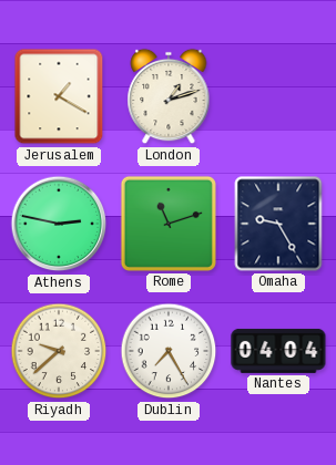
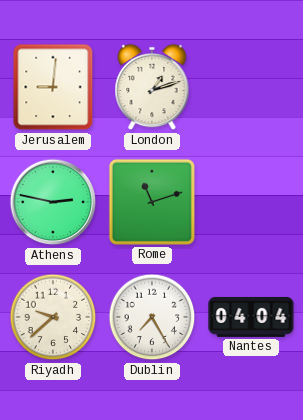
Jerusalem: 1:20 -> 9:01 (53, 87)
Omaha: 9:25 -> none (278, 224)
